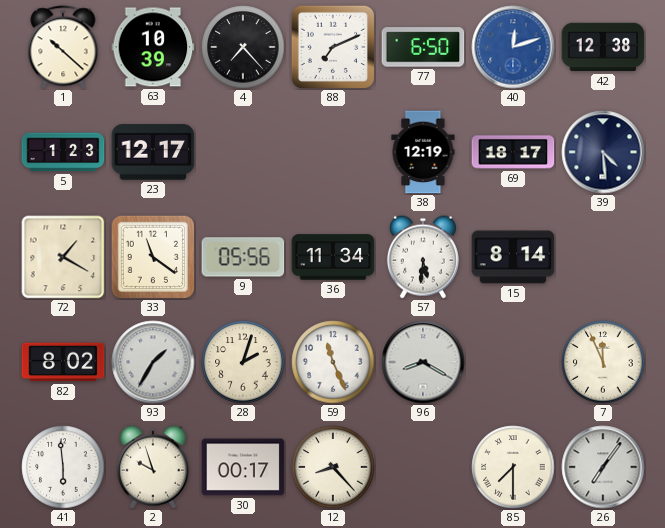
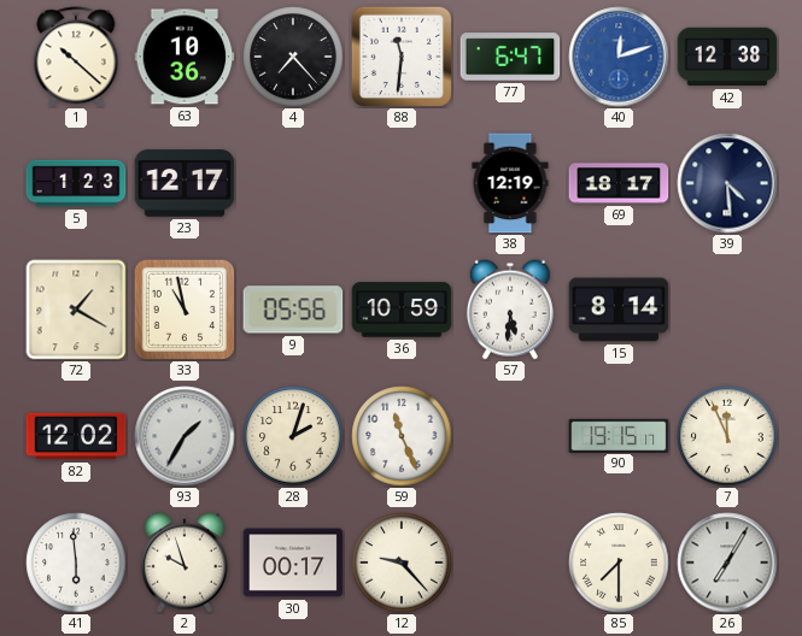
63: 10:39 -> 10:36 (185, 57)
88: 7:11 -> 11:31 (400, 55)
77: 6:50 -> 6:47 (510, 57)
33: 11:21 -> 10:58 (183, 308)
36: 11:34 -> 10:59 (402, 310)
82: 8:02 -> 12:02 (76, 436)
96: 8:20 -> none (423, 362)
90: none -> 19:15 (619, 435)
12: 8:23 -> 9:23 (402, 563)
26: 7:06 -> 7:05 (727, 563)
